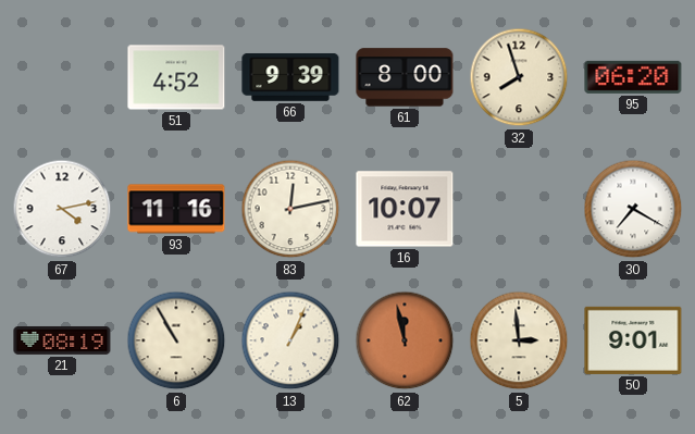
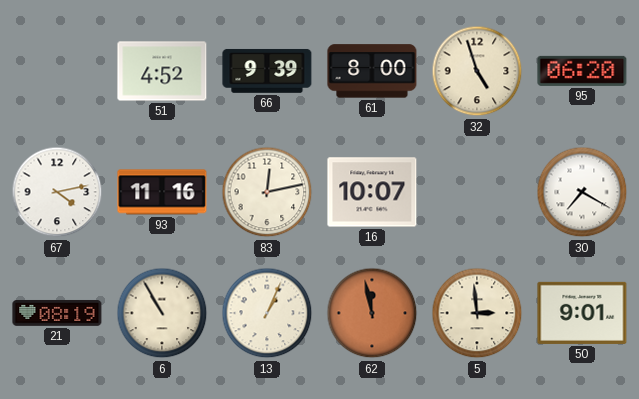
32: 7:57 -> 4:57 (477, 71)
